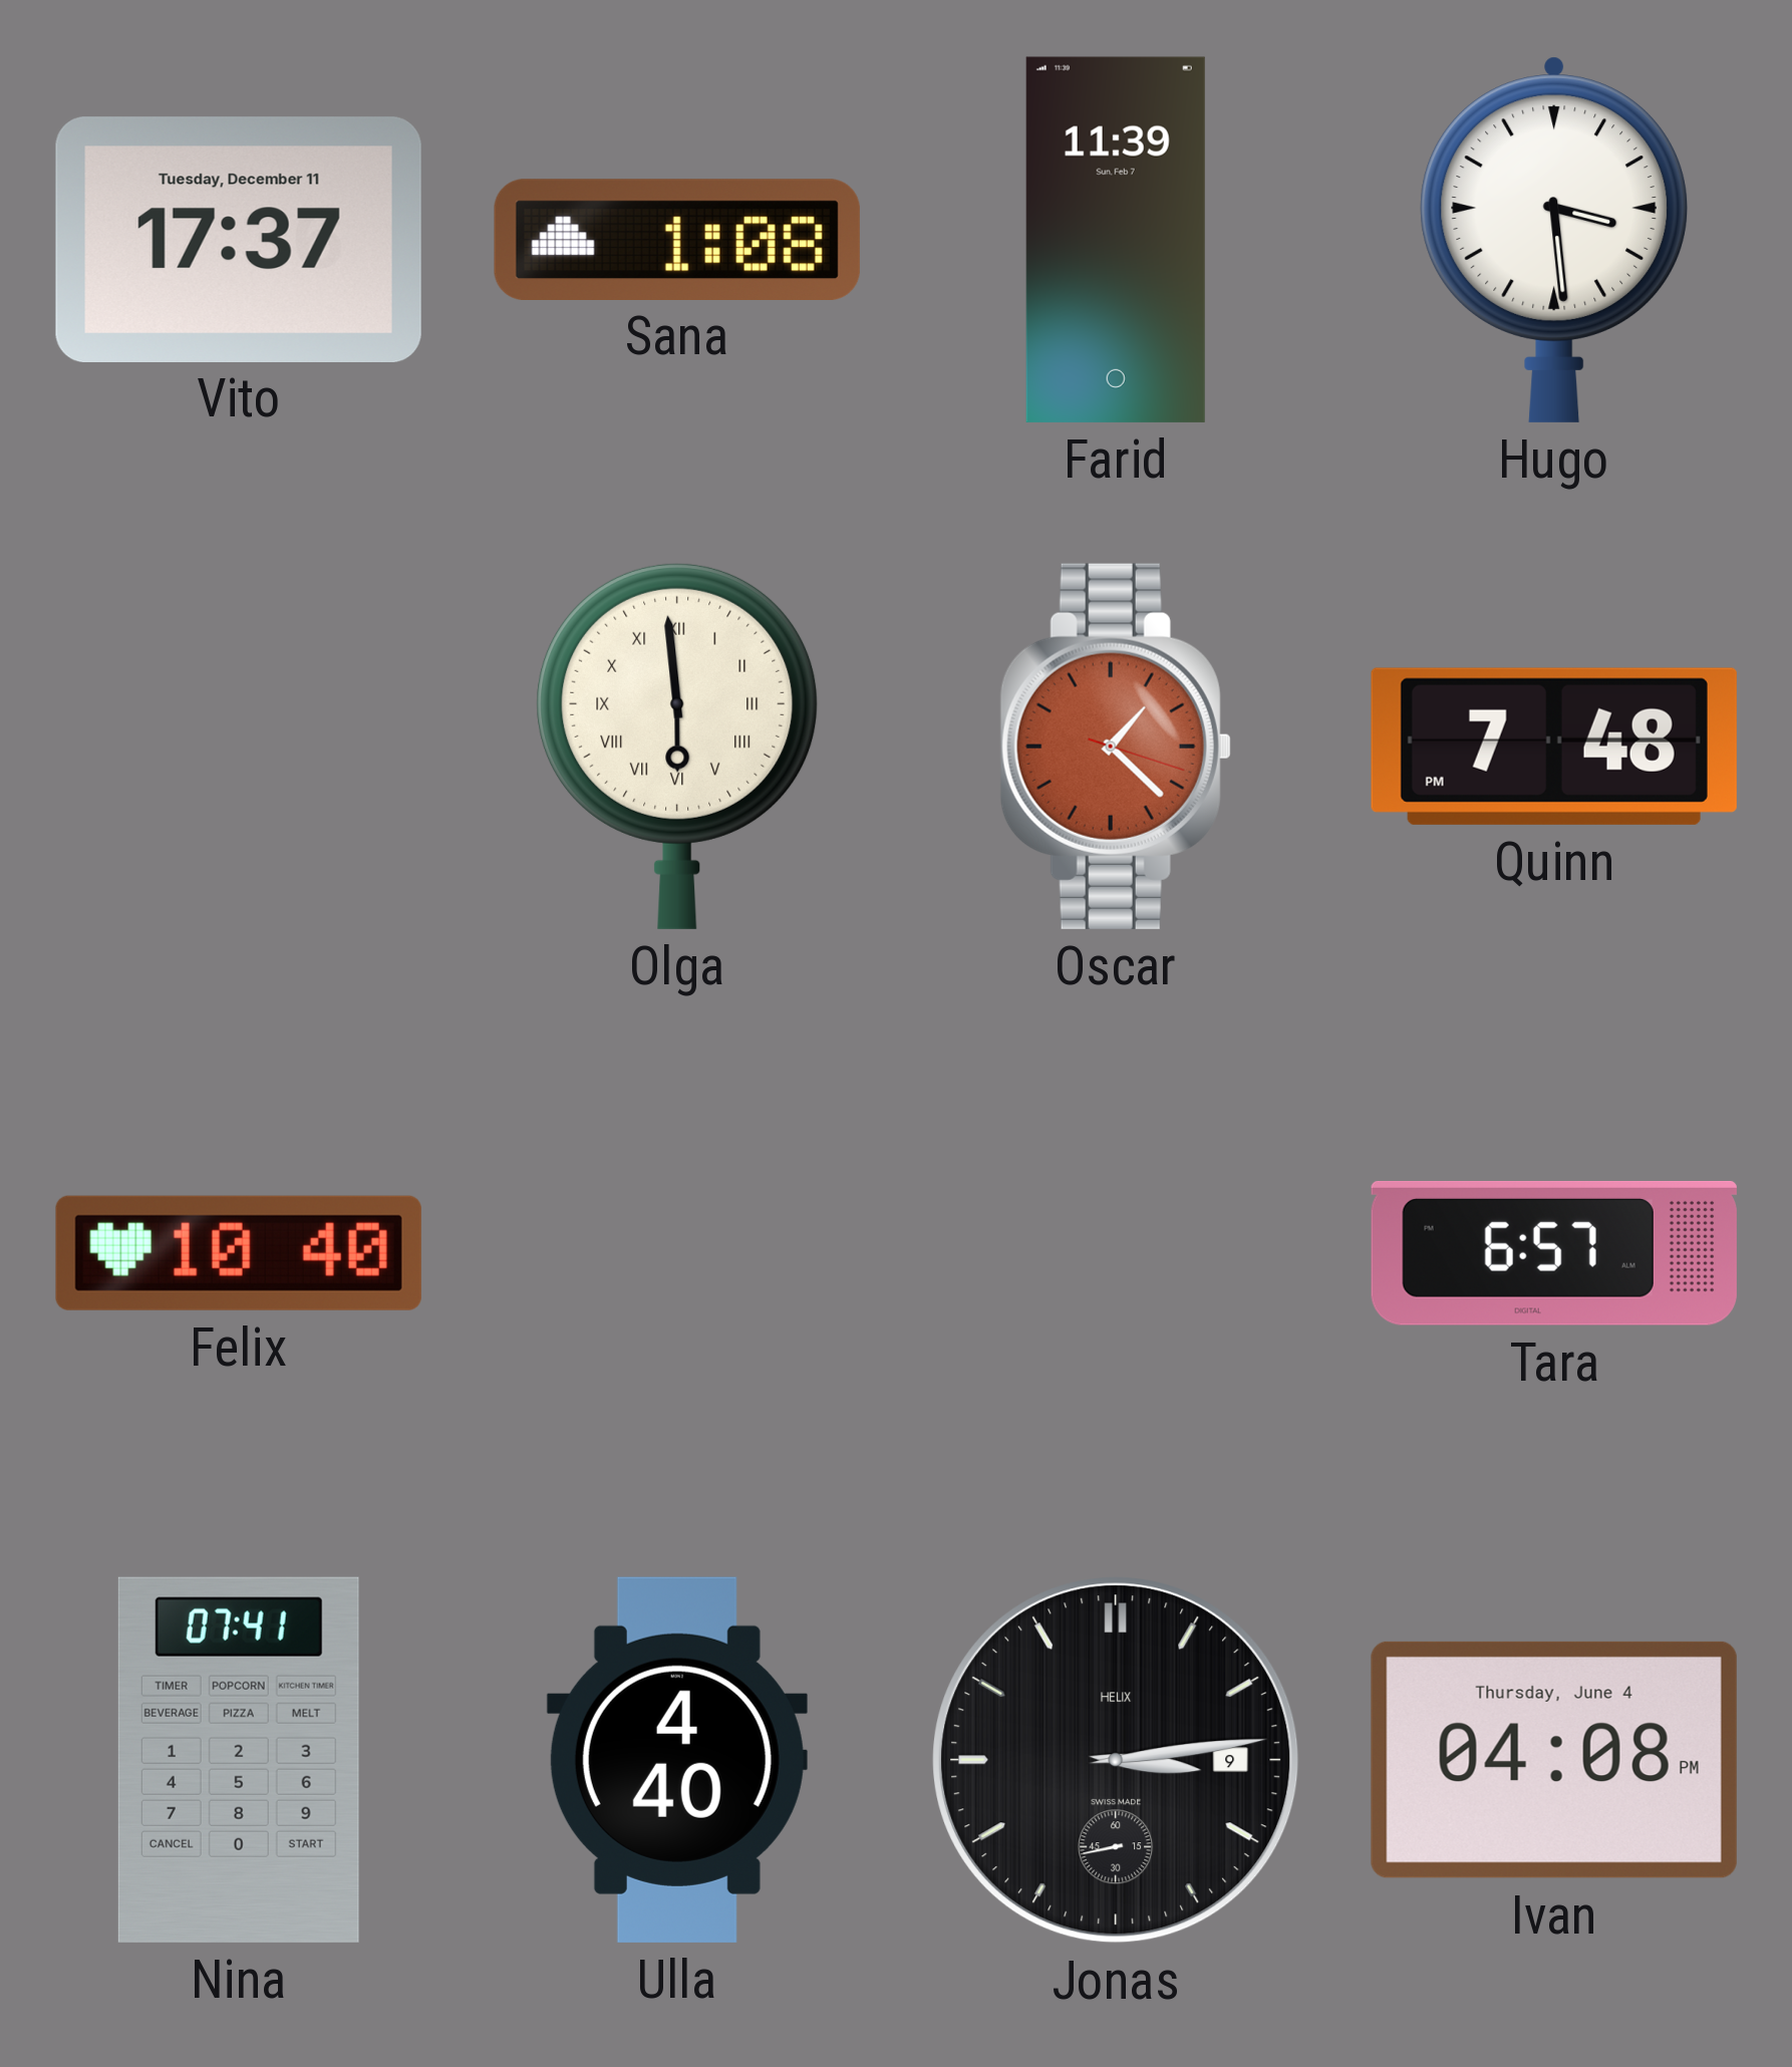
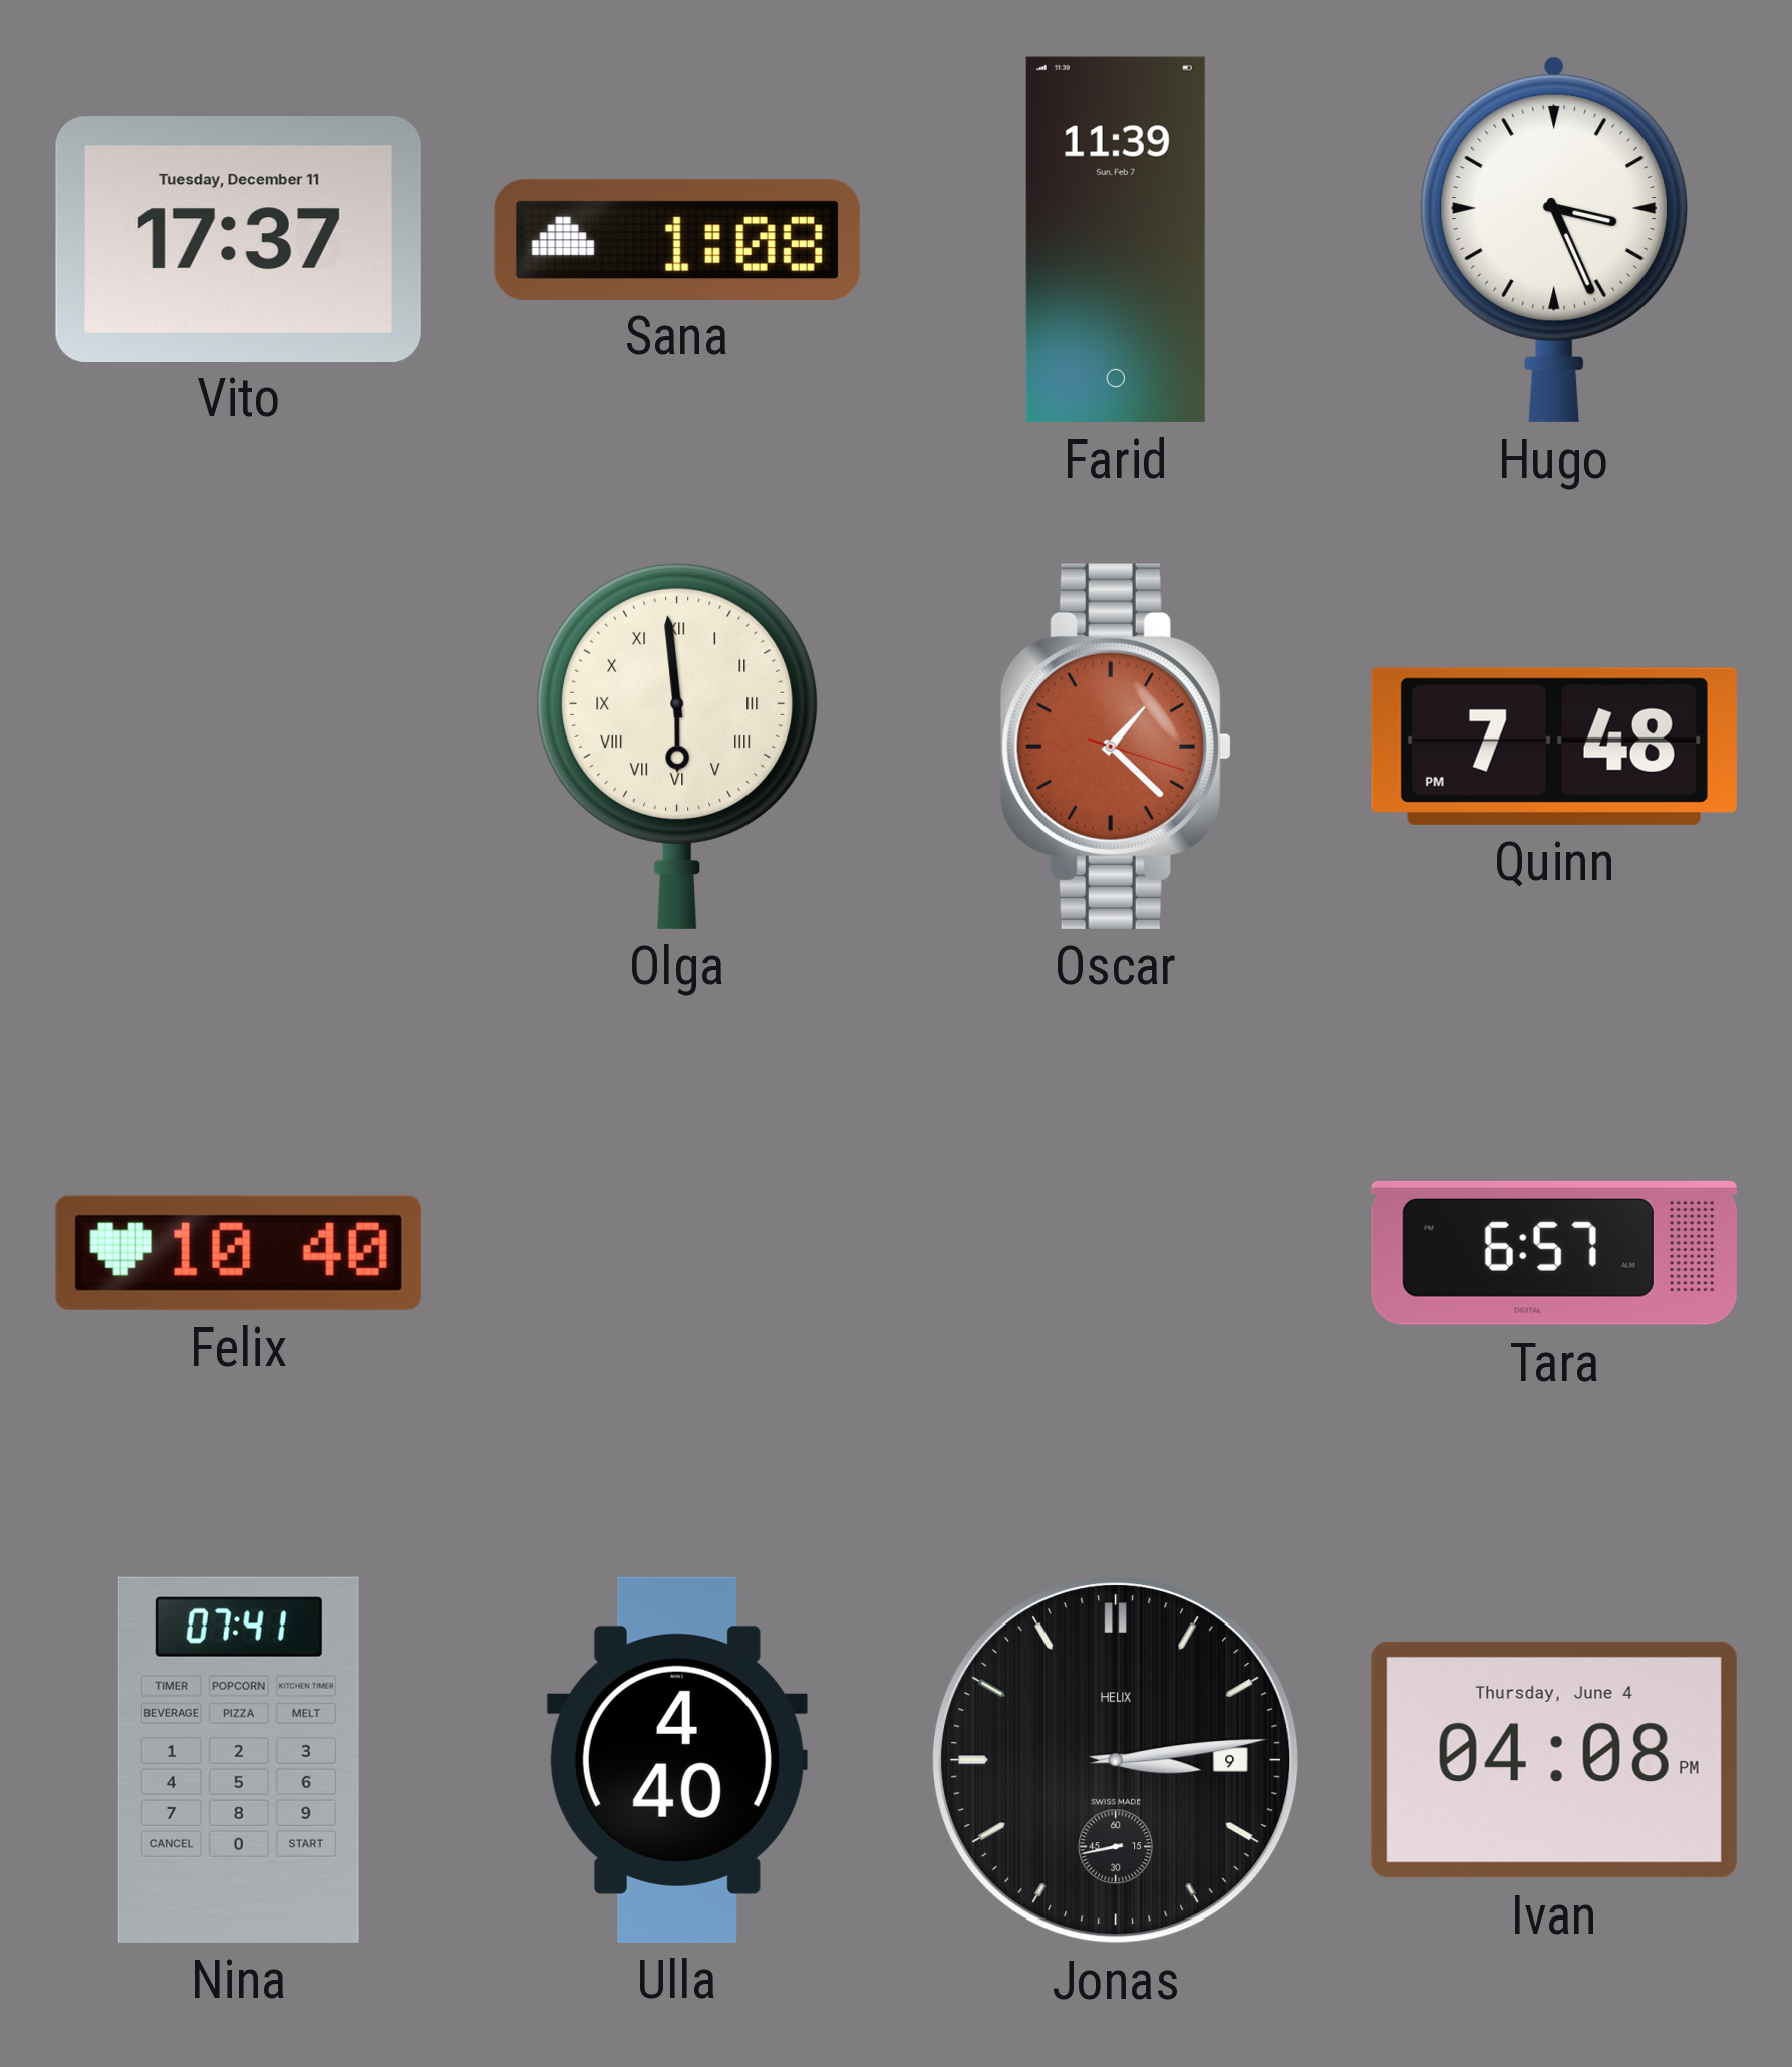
Hugo: 3:29 -> 3:26 (1553, 240)
